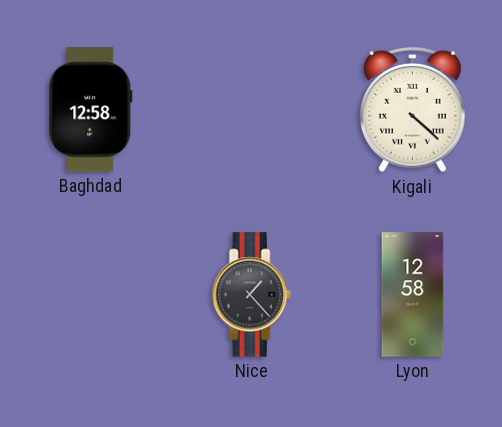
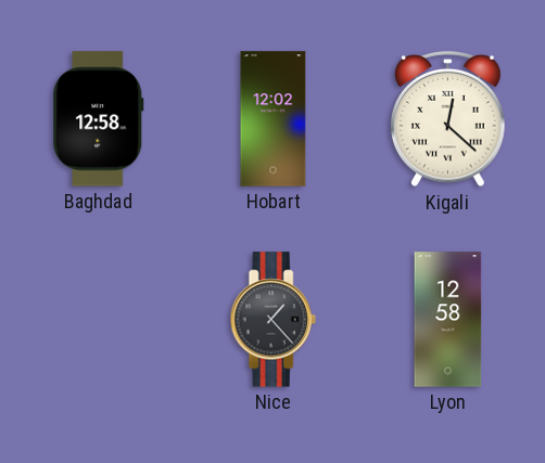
Hobart: none -> 12:02 (274, 119)
Kigali: 4:22 -> 12:22 (448, 119)
